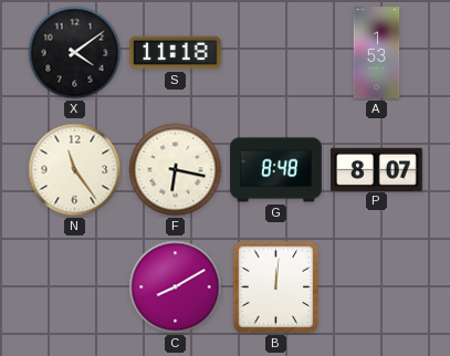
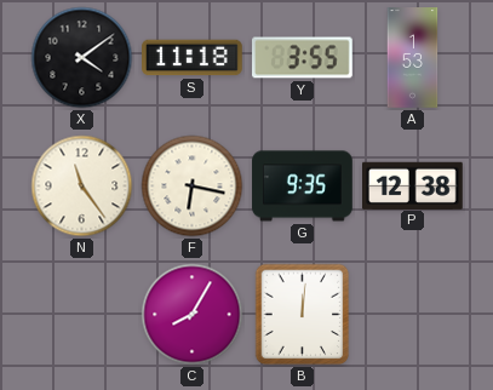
Y: none -> 3:55 (303, 58)
G: 8:48 -> 9:35 (303, 187)
P: 8:07 -> 12:38 (413, 185)
C: 8:10 -> 8:05 (193, 315)
